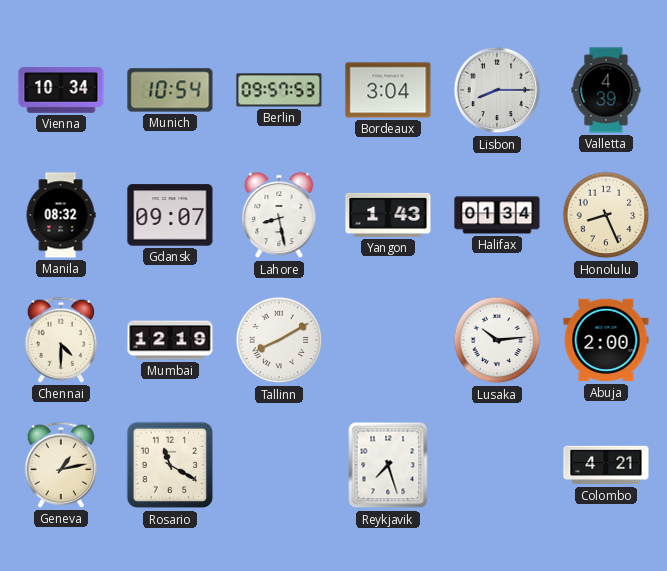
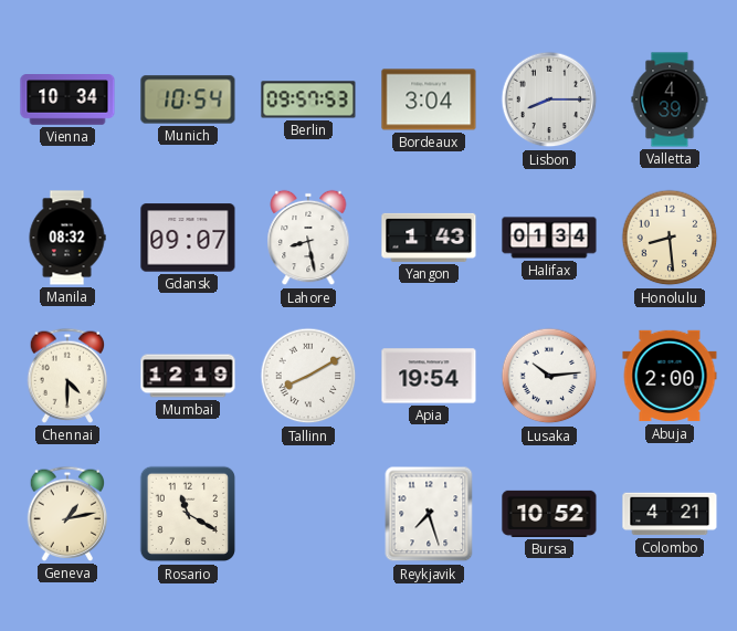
Honolulu: 8:26 -> 8:29 (670, 238)
Apia: none -> 19:54 (429, 376)
Bursa: none -> 10:52 (549, 514)
